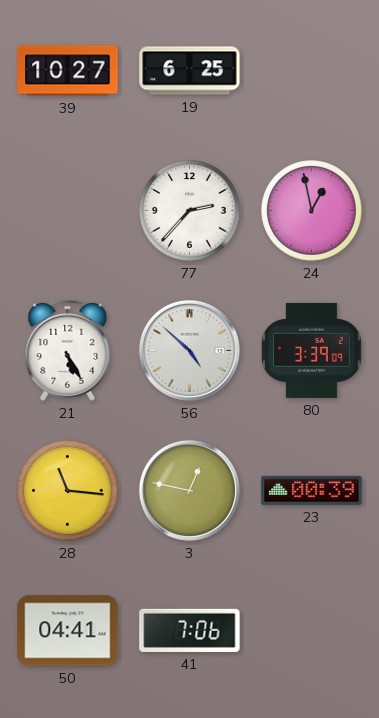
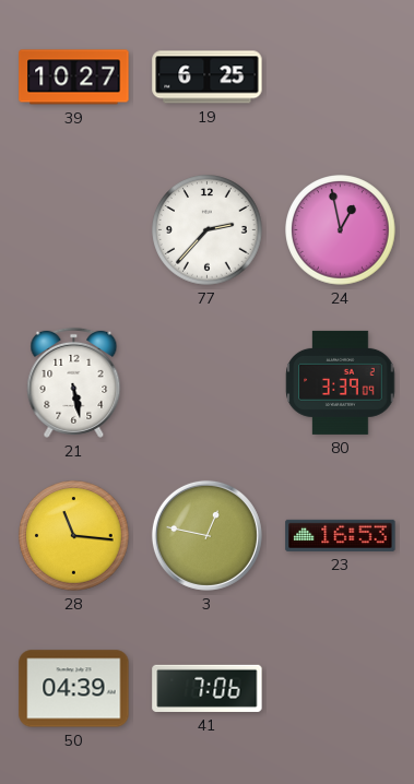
21: 5:25 -> 5:28 (74, 382)
56: 4:52 -> none (189, 350)
23: 00:39 -> 16:53 (341, 535)
50: 04:41 -> 04:39 (74, 689)
